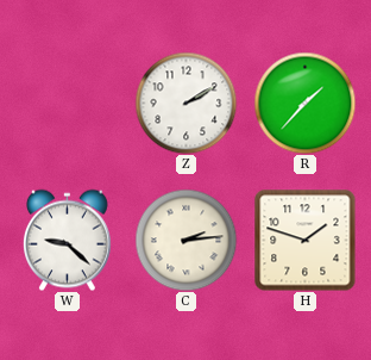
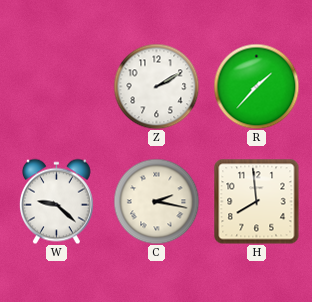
C: 2:14 -> 2:17 (156, 201)
H: 1:48 -> 7:59 (256, 201)
